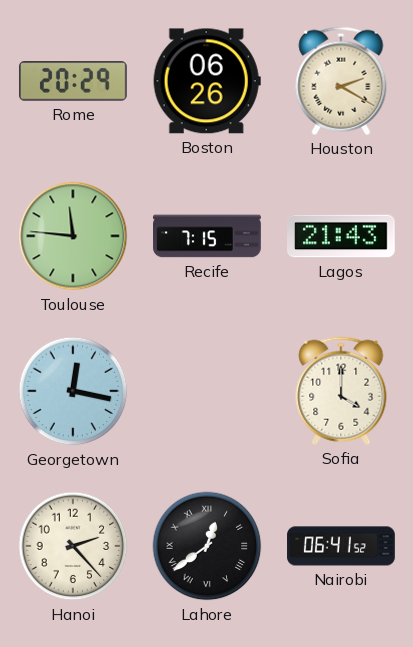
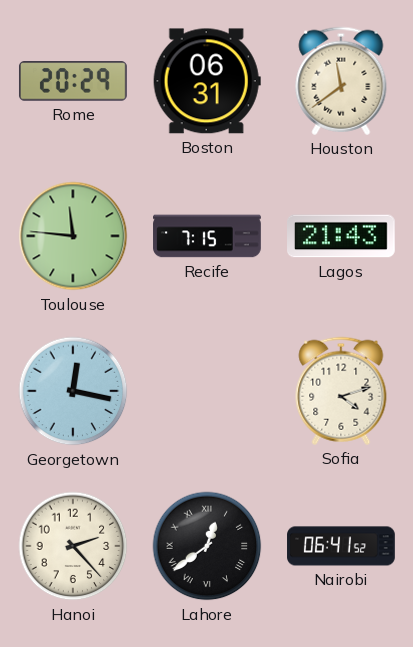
Boston: 06:26 -> 06:31 (207, 81)
Houston: 2:20 -> 11:39 (341, 81)
Sofia: 4:00 -> 4:12 (341, 391)
